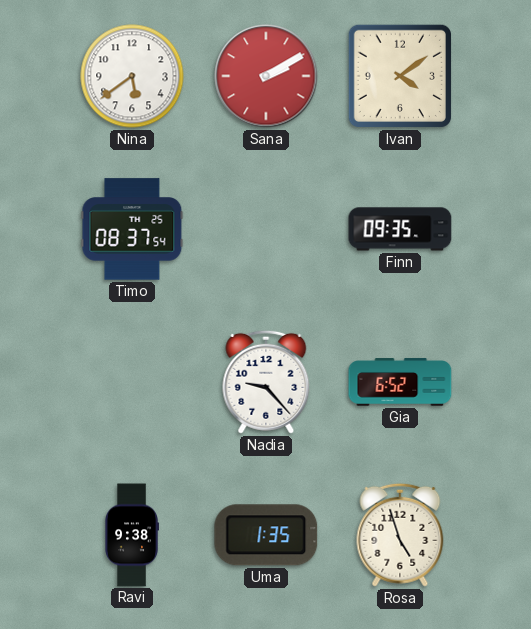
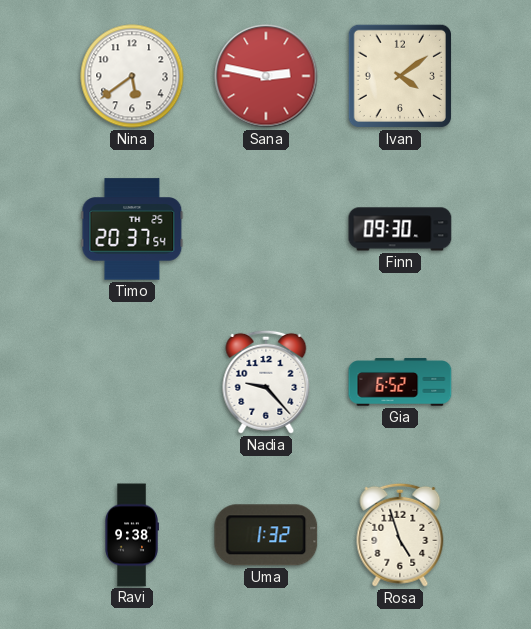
Sana: 2:10 -> 2:47 (266, 76)
Timo: 08:37 -> 20:37 (132, 229)
Finn: 09:35 -> 09:30 (400, 229)
Uma: 1:35 -> 1:32 (266, 535)
